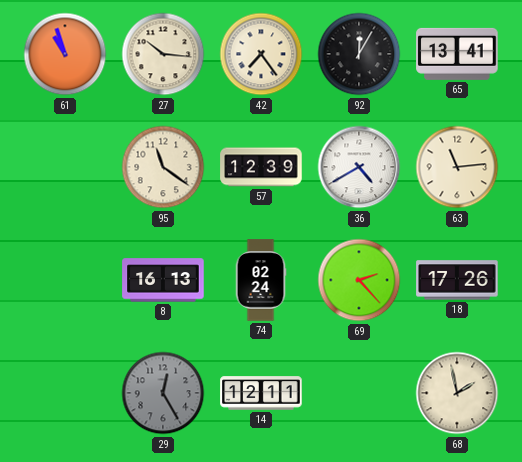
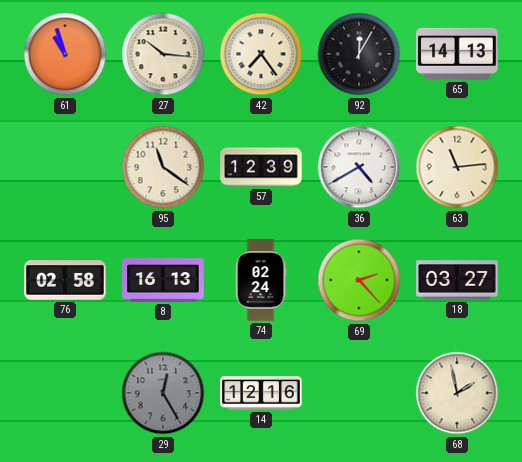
65: 13:41 -> 14:13 (457, 54)
76: none -> 02:58 (65, 280)
18: 17:26 -> 03:27 (457, 280)
14: 12:11 -> 12:16 (261, 393)
